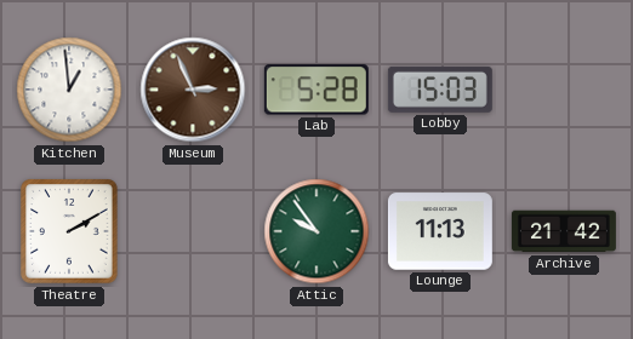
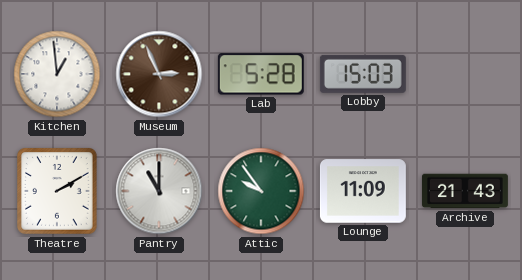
Pantry: none -> 11:00 (159, 191)
Lounge: 11:13 -> 11:09 (363, 191)
Archive: 21:42 -> 21:43 (465, 191)
